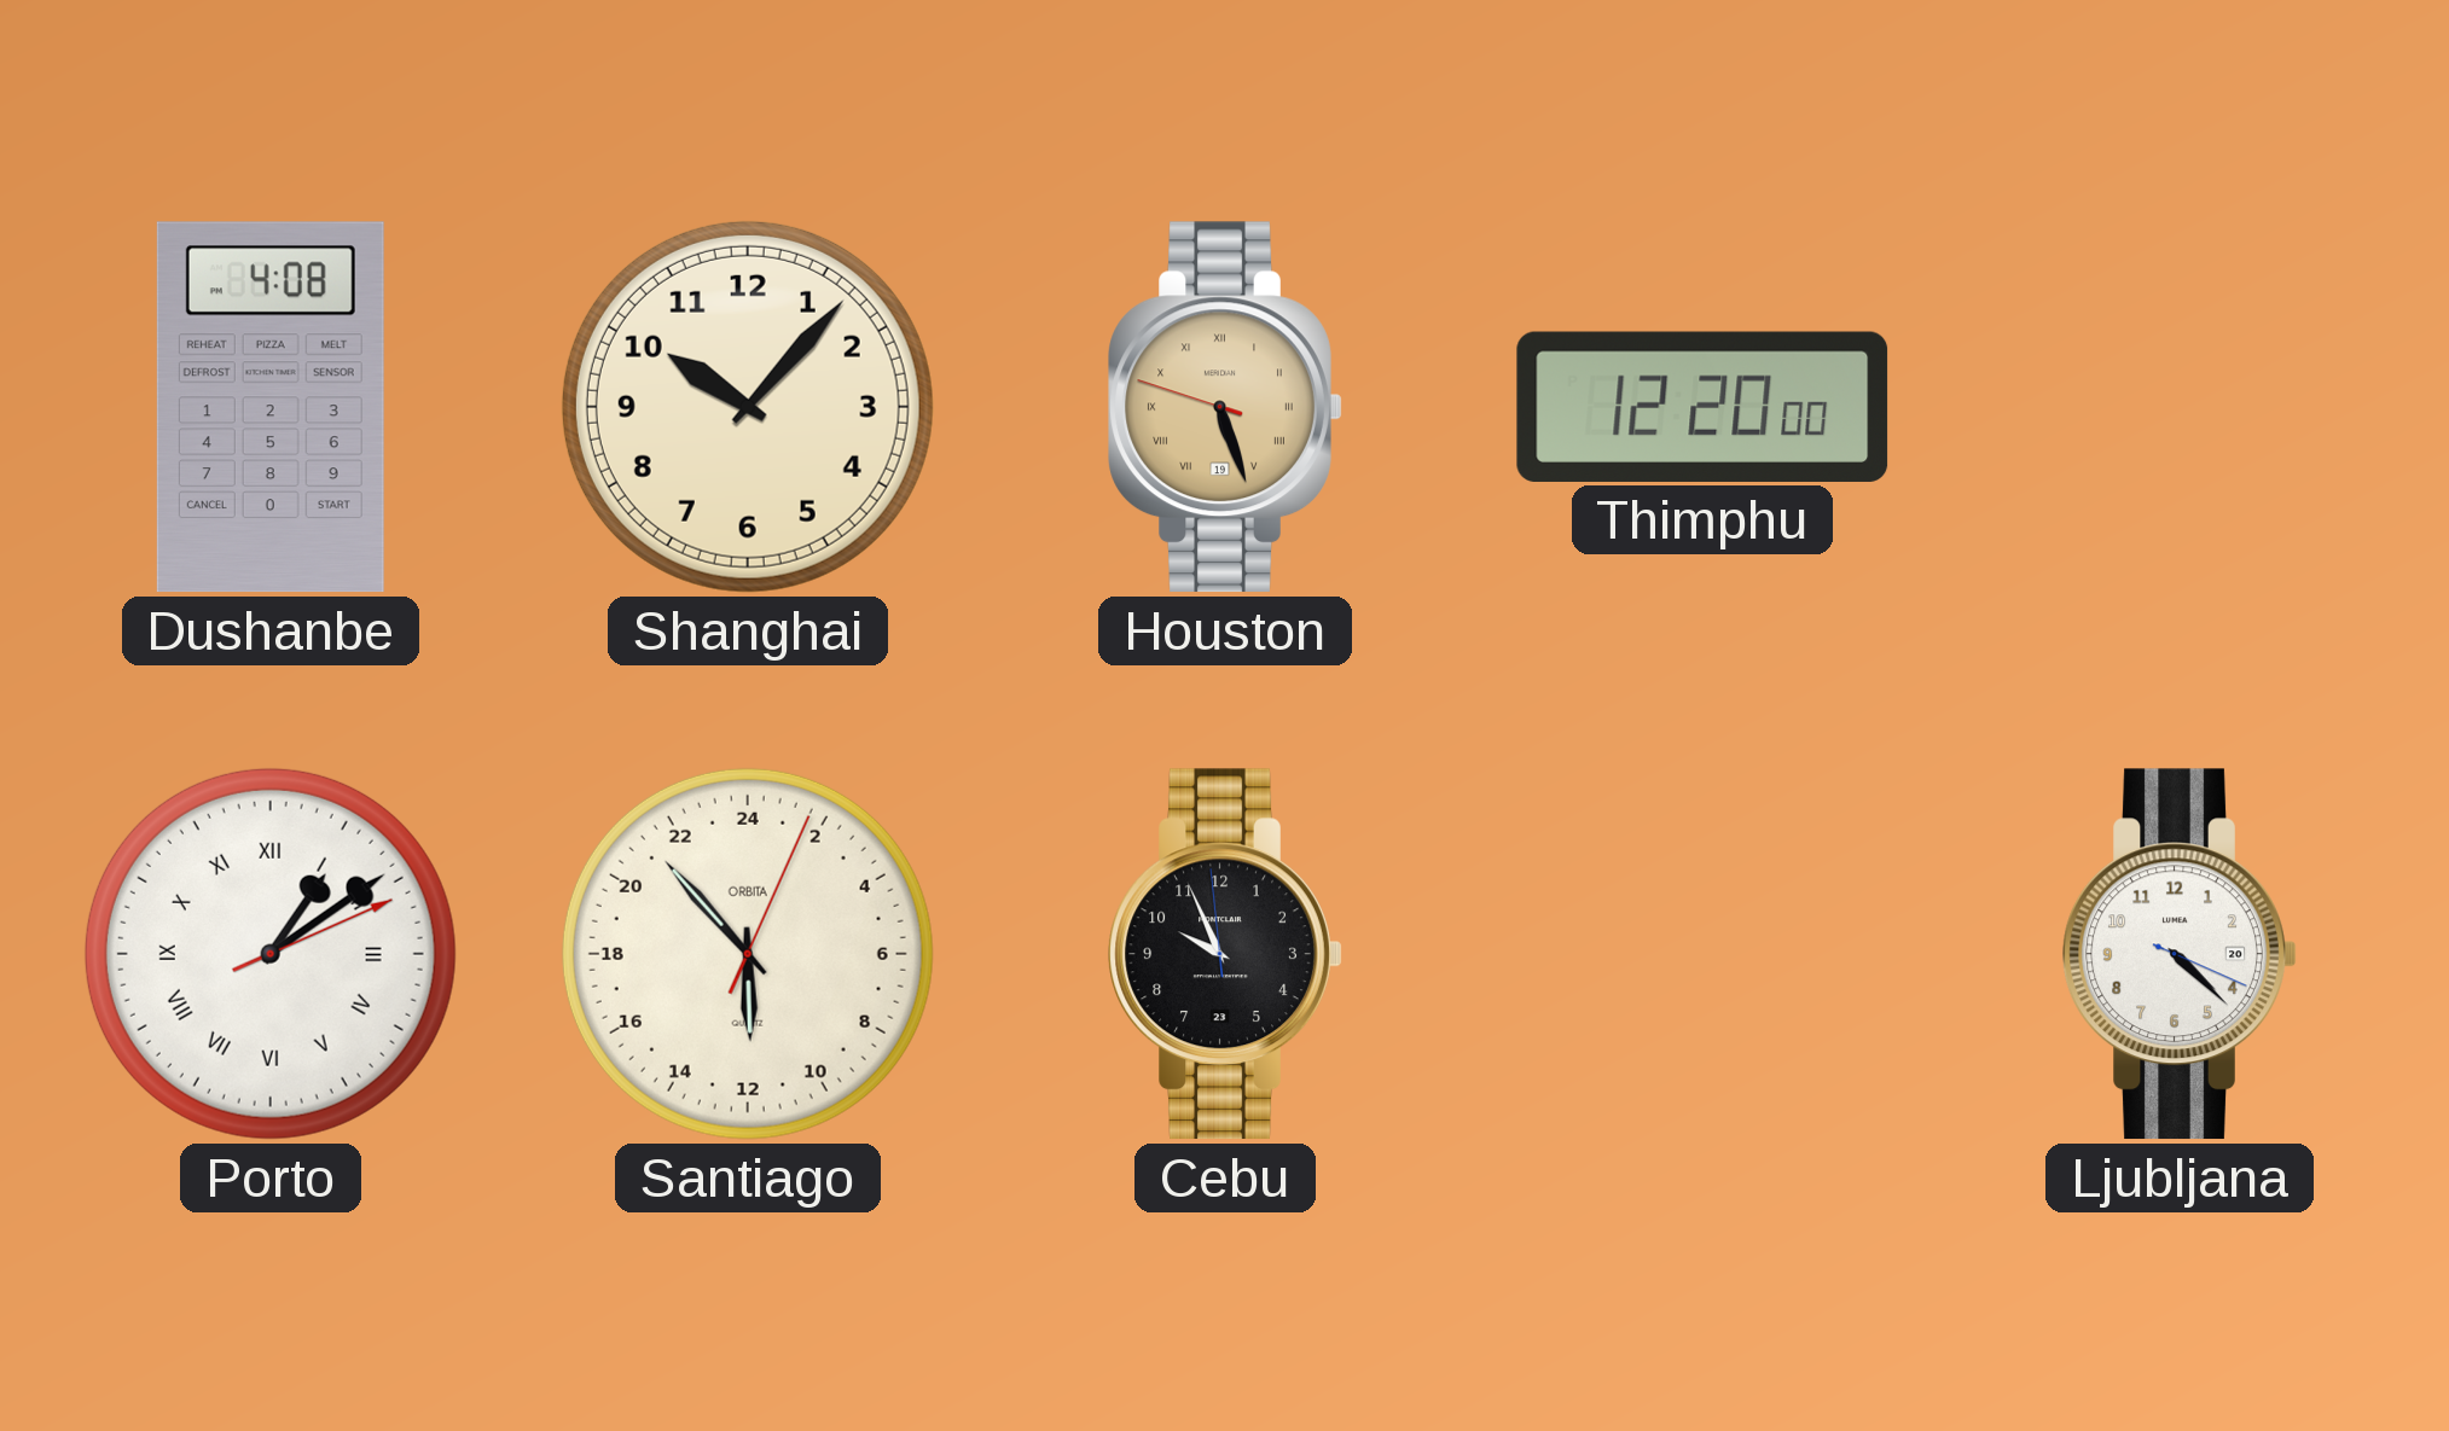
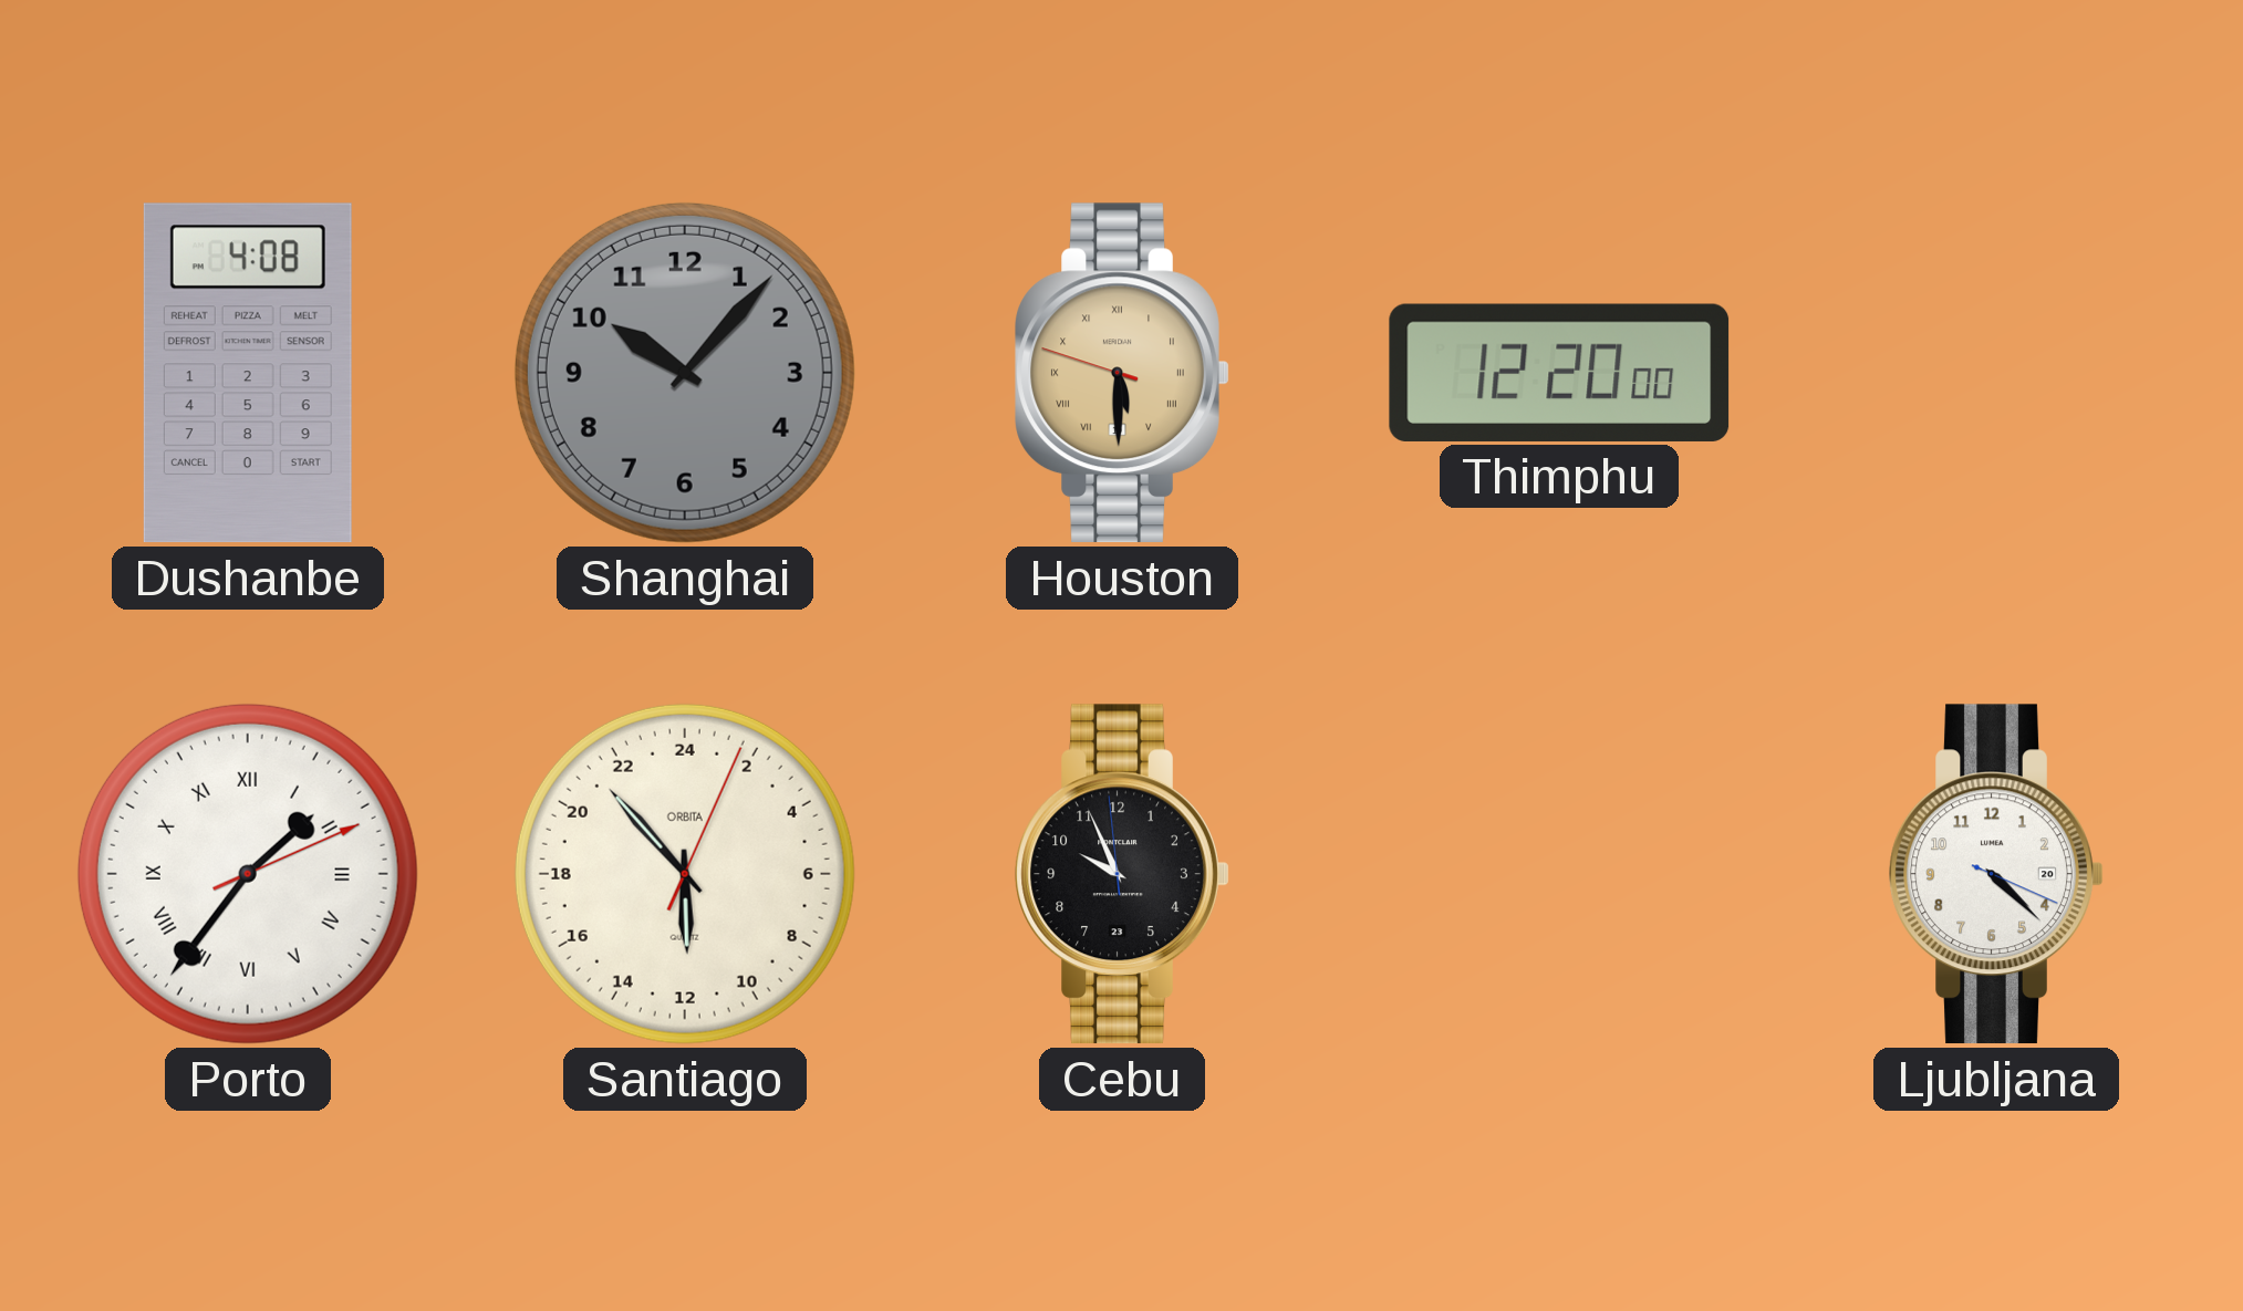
Shanghai dial: cream -> grey (685, 373)
Houston: 5:26 -> 5:29 (1122, 373)
Porto: 1:09 -> 1:36 (248, 874)
